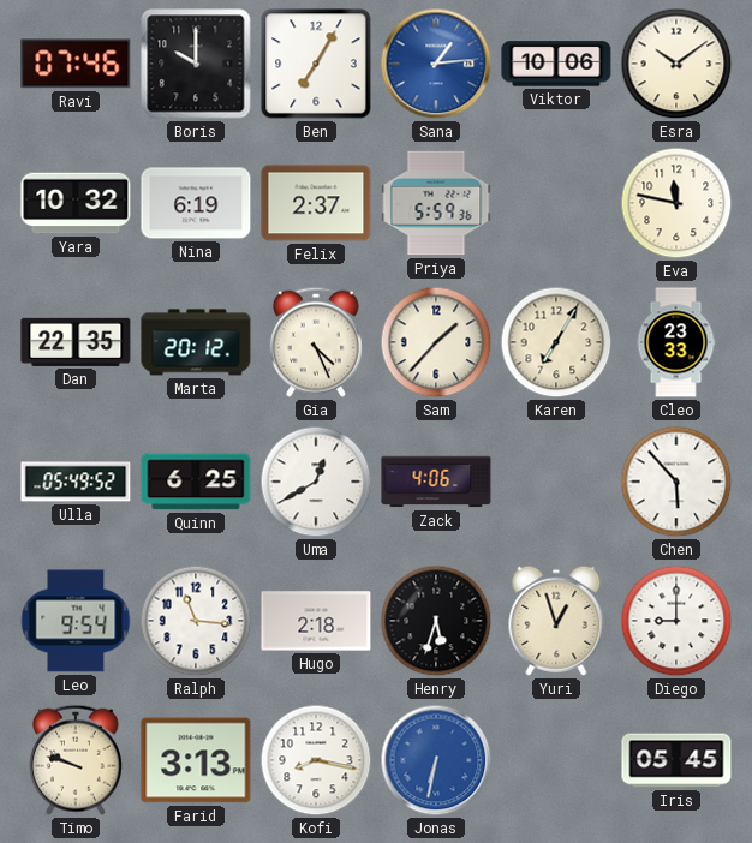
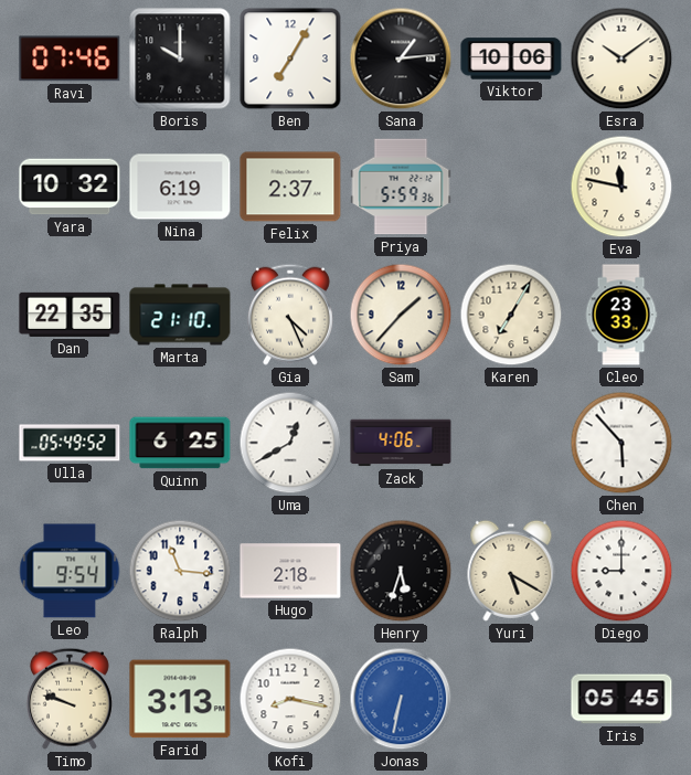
Sana dial: blue -> black (401, 59)
Marta: 20:12 -> 21:10 (180, 315)
Yuri: 12:57 -> 5:20 (511, 571)
